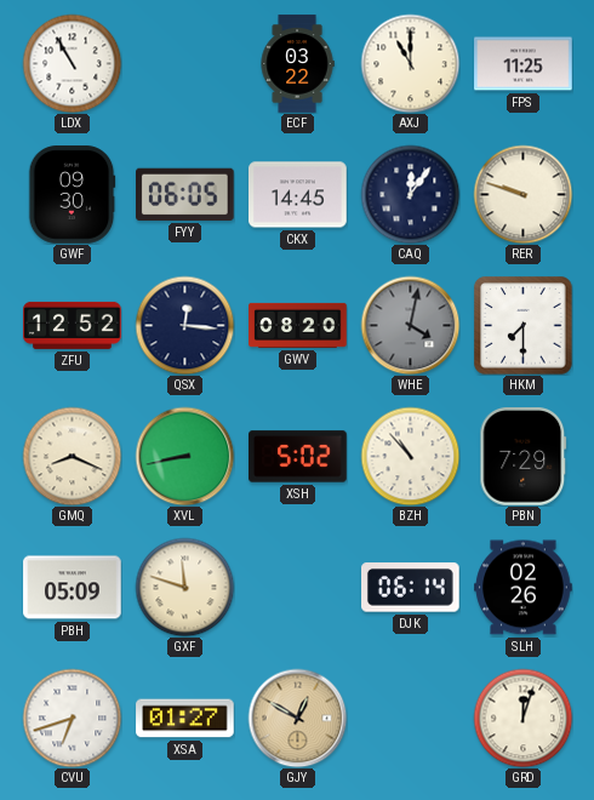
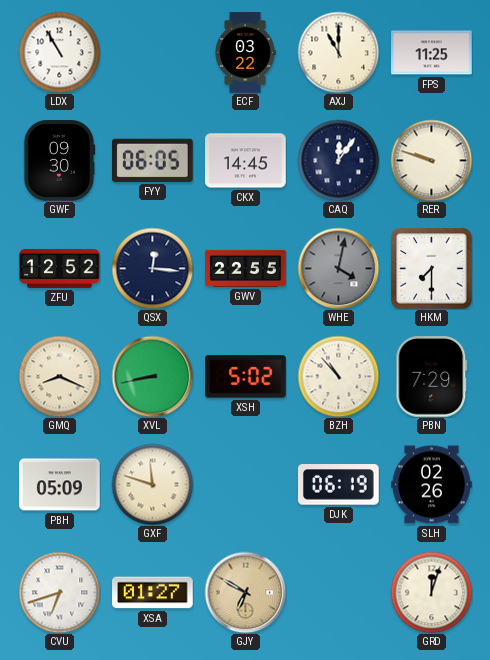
GWV: 08:20 -> 22:55 (246, 268)
DJK: 06:14 -> 06:19 (339, 485)
GJY: 12:50 -> 6:50 (245, 592)
